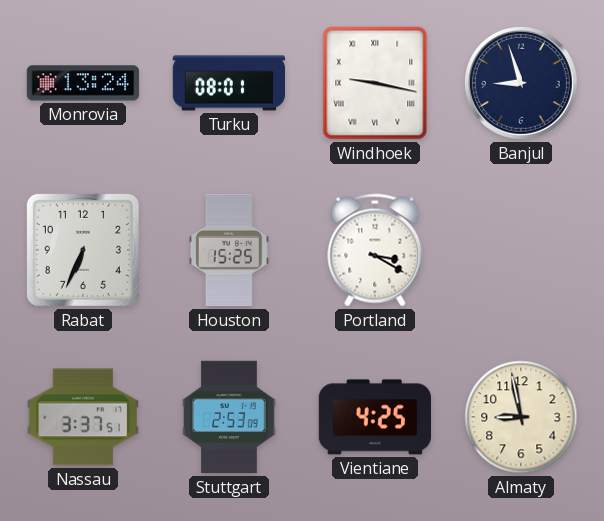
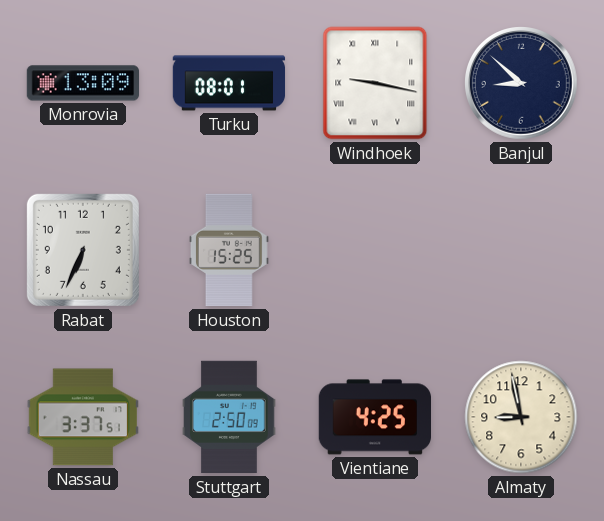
Monrovia: 13:24 -> 13:09 (83, 83)
Banjul: 8:57 -> 8:52 (522, 84)
Portland: 3:20 -> none (375, 250)
Stuttgart: 2:53 -> 2:50 (229, 417)
